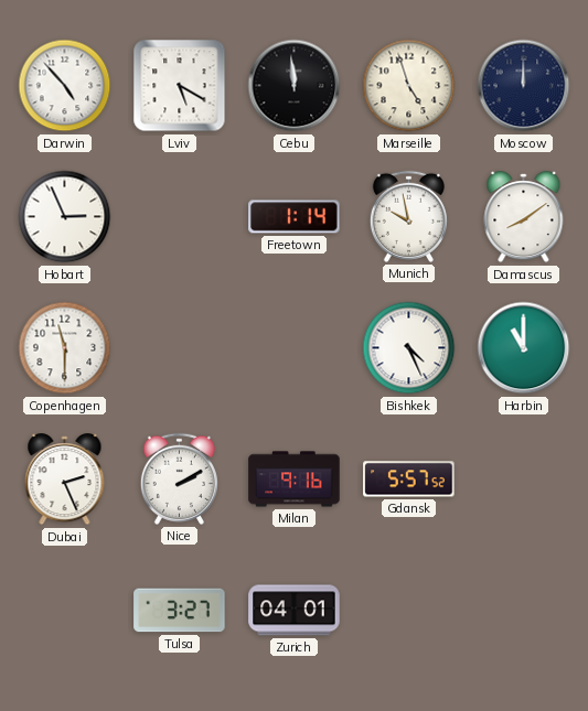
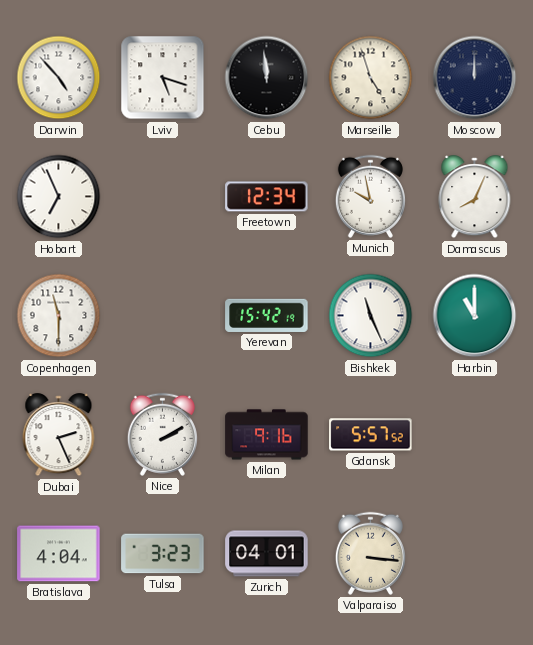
Lviv: 5:20 -> 5:18 (163, 78)
Hobart: 2:56 -> 6:56 (59, 197)
Freetown: 1:14 -> 12:34 (267, 197)
Damascus: 8:09 -> 8:04 (475, 197)
Yerevan: none -> 15:42 (267, 315)
Bishkek: 4:26 -> 11:26 (371, 316)
Bratislava: none -> 4:04 (59, 554)
Tulsa: 3:27 -> 3:23 (163, 554)
Valparaiso: none -> 3:16 (370, 553)
